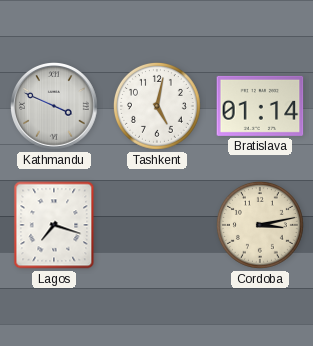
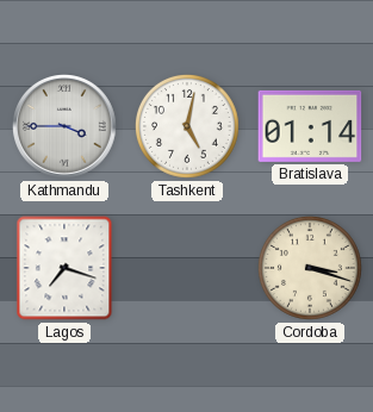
Kathmandu: 3:49 -> 3:45 (66, 127)
Cordoba: 3:13 -> 3:18 (310, 268)
